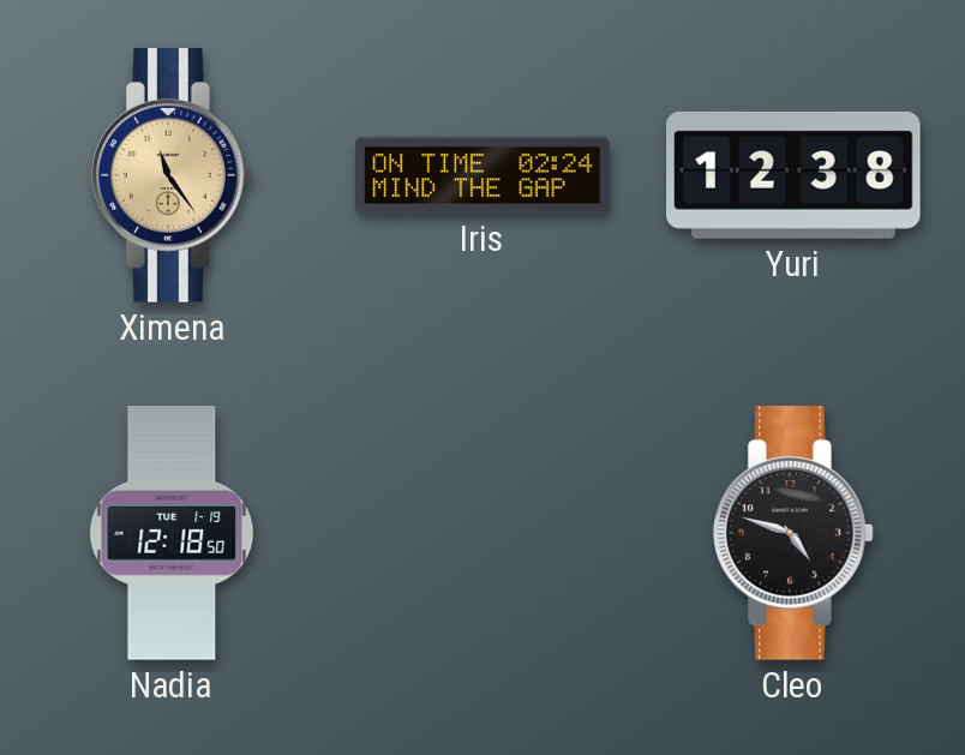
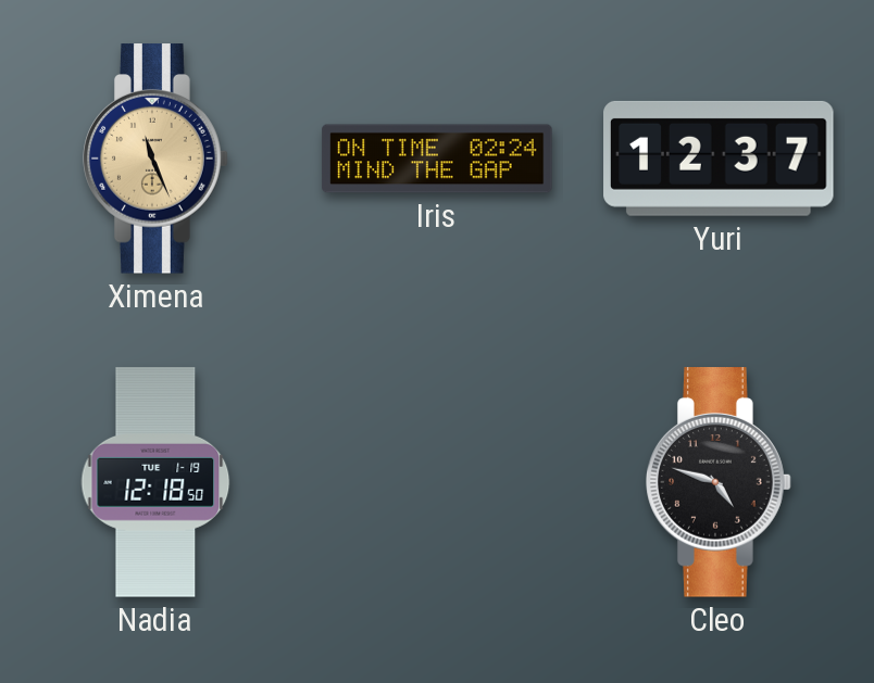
Ximena: 11:24 -> 11:26 (155, 159)
Yuri: 12:38 -> 12:37 (719, 159)
